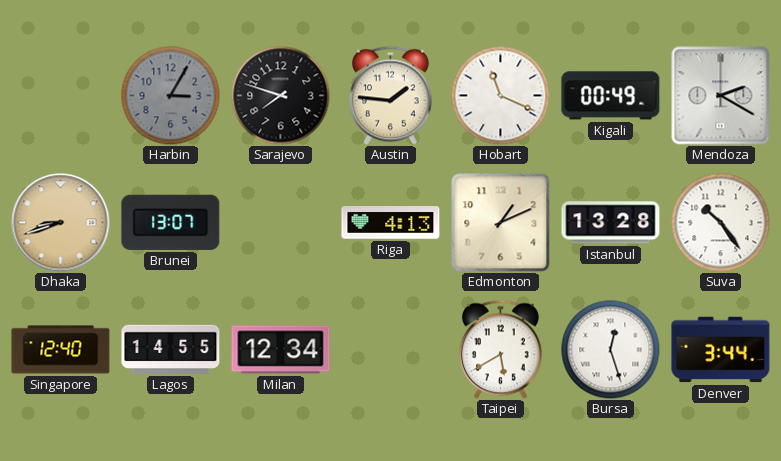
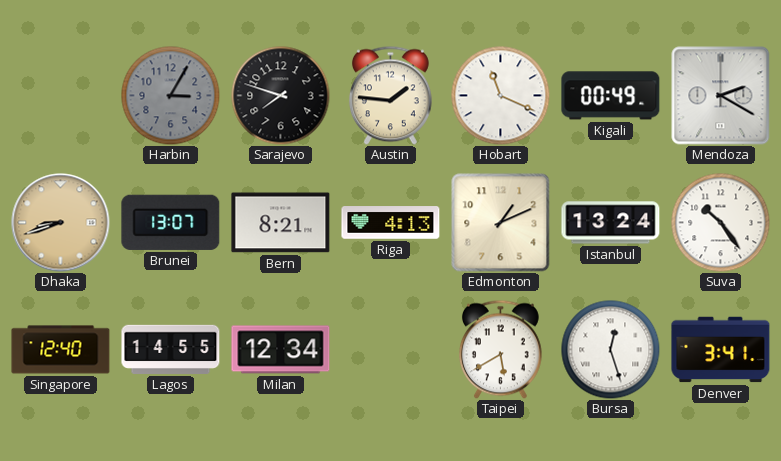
Bern: none -> 8:21 (281, 223)
Istanbul: 13:28 -> 13:24 (611, 223)
Denver: 3:44 -> 3:41 (721, 350)
